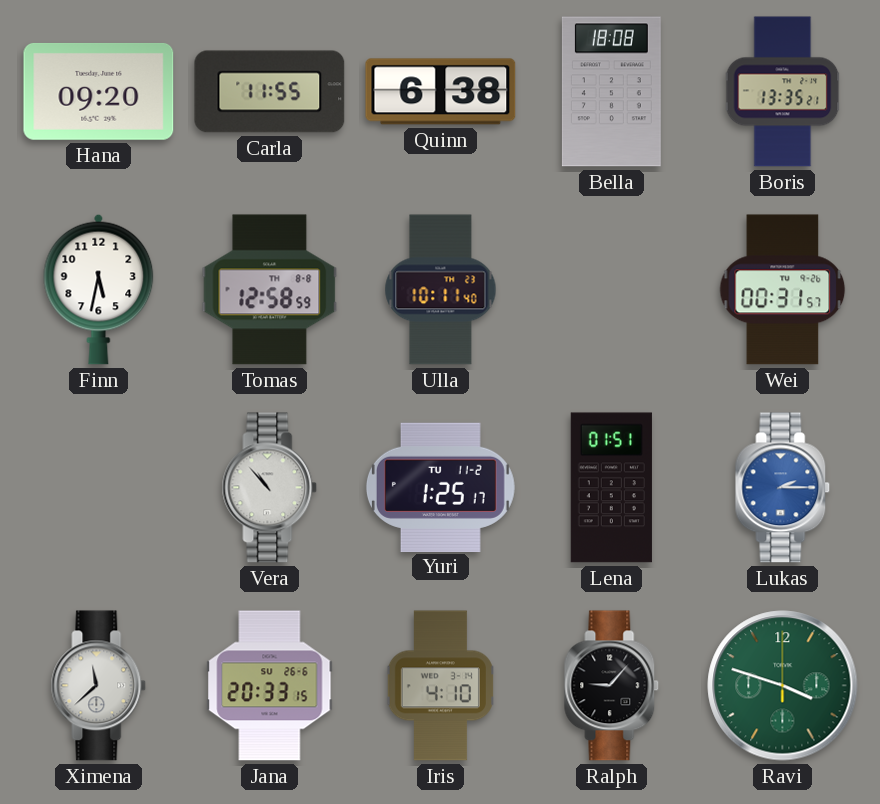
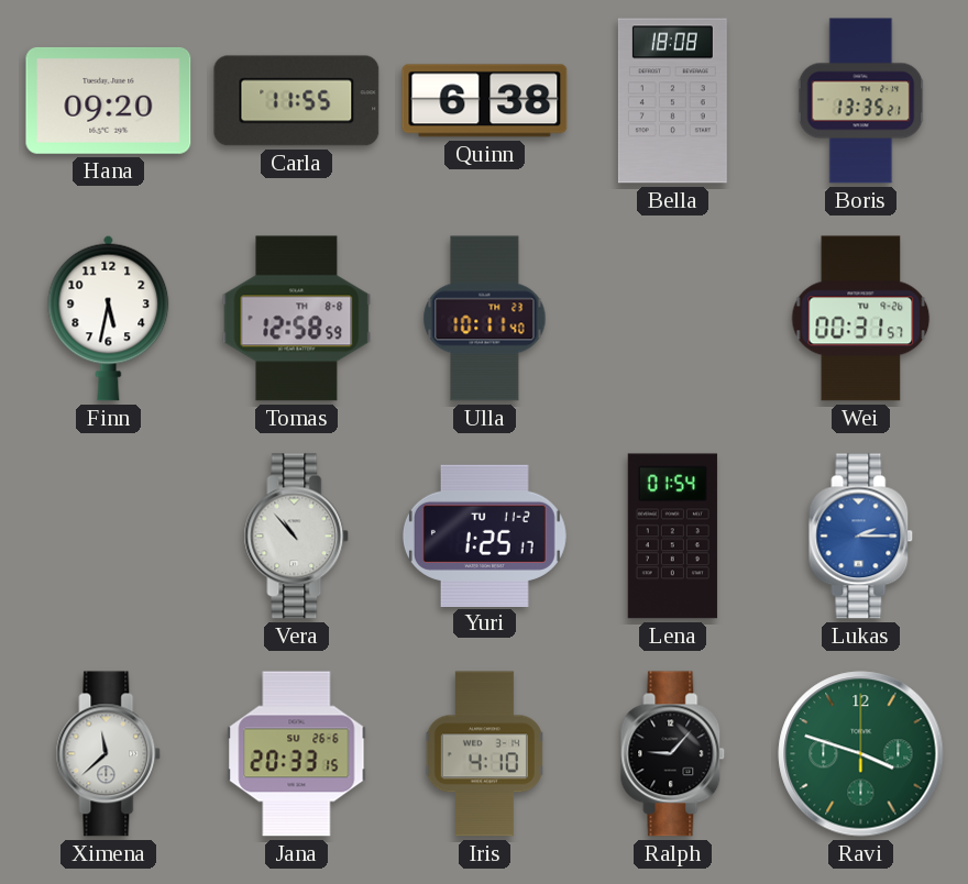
Lena: 01:51 -> 01:54 (672, 537)
